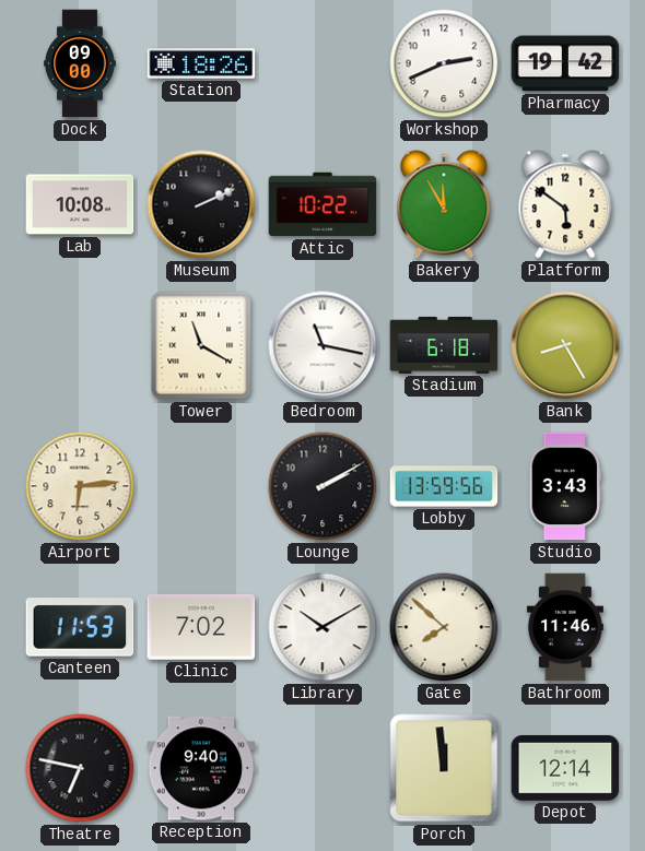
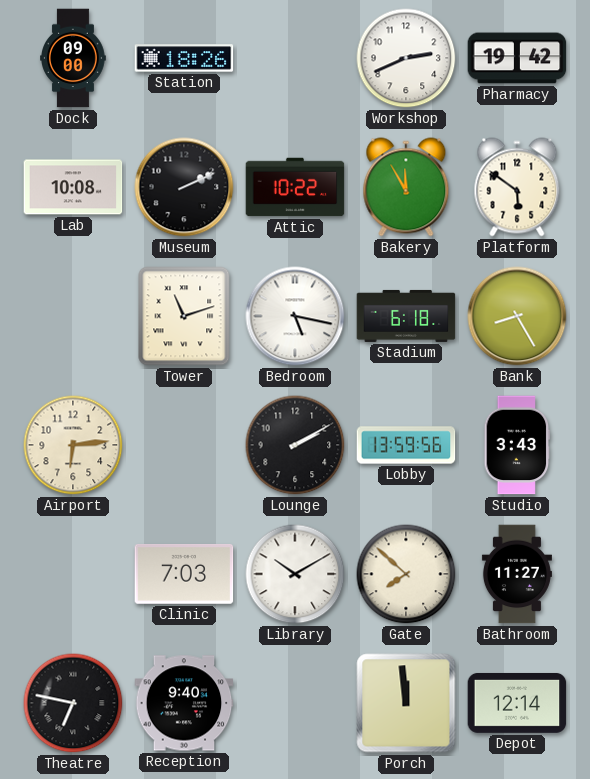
Tower: 11:20 -> 11:12 (184, 316)
Bedroom: 11:17 -> 5:17 (295, 316)
Canteen: 11:53 -> none (80, 627)
Clinic: 7:02 -> 7:03 (184, 575)
Bathroom: 11:46 -> 11:27 (517, 574)
